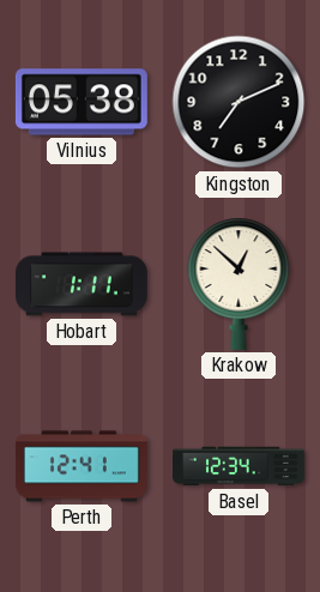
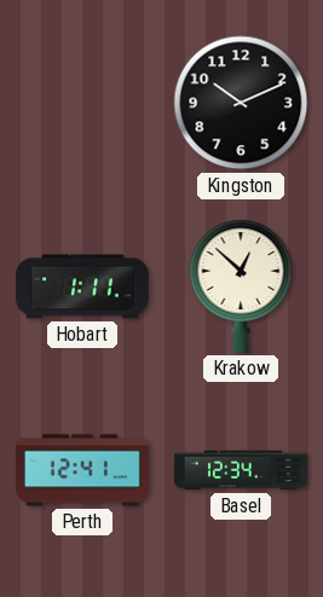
Vilnius: 05:38 -> none (81, 102)
Kingston: 7:11 -> 10:11 (241, 103)
